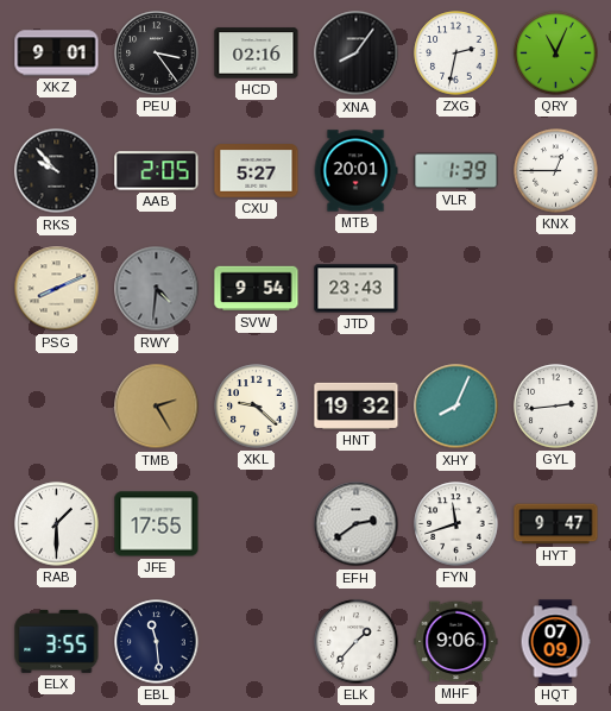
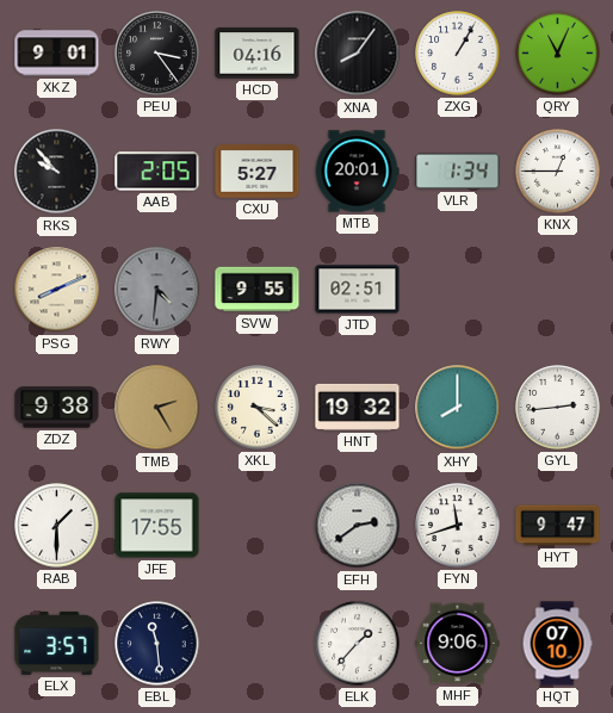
HCD: 02:16 -> 04:16 (258, 54)
ZXG: 2:32 -> 1:05 (458, 54)
VLR: 1:39 -> 1:34 (458, 172)
SVW: 9:54 -> 9:55 (258, 290)
JTD: 23:43 -> 02:51 (358, 290)
ZDZ: none -> 9:38 (57, 408)
XKL: 9:22 -> 3:22 (258, 408)
XHY: 8:04 -> 8:00 (458, 408)
ELX: 3:55 -> 3:57 (57, 643)
HQT: 07:09 -> 07:10 (557, 644)
